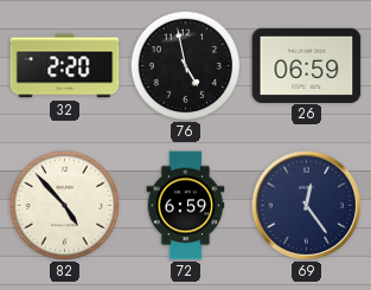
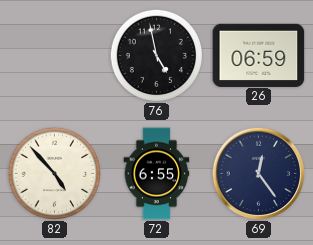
32: 2:20 -> none (65, 66)
72: 6:59 -> 6:55 (157, 174)
